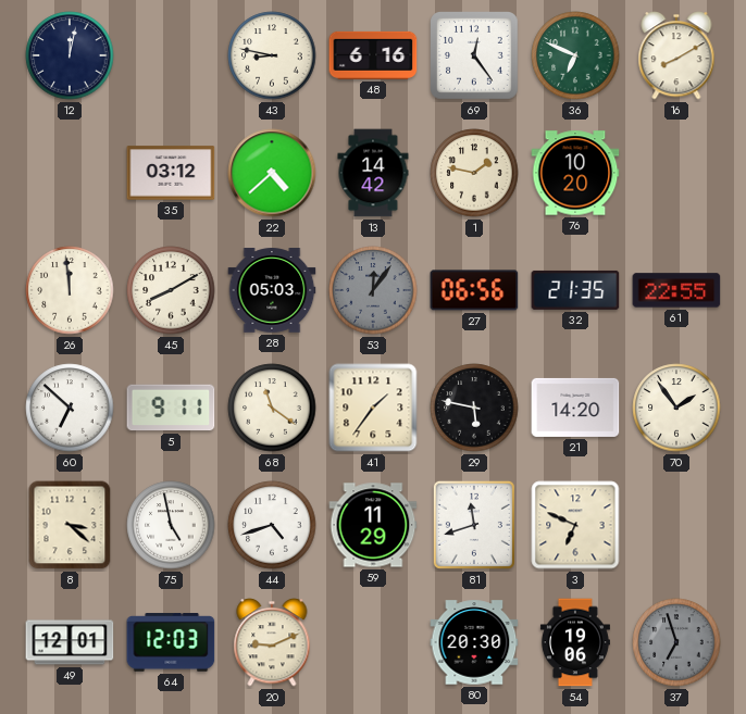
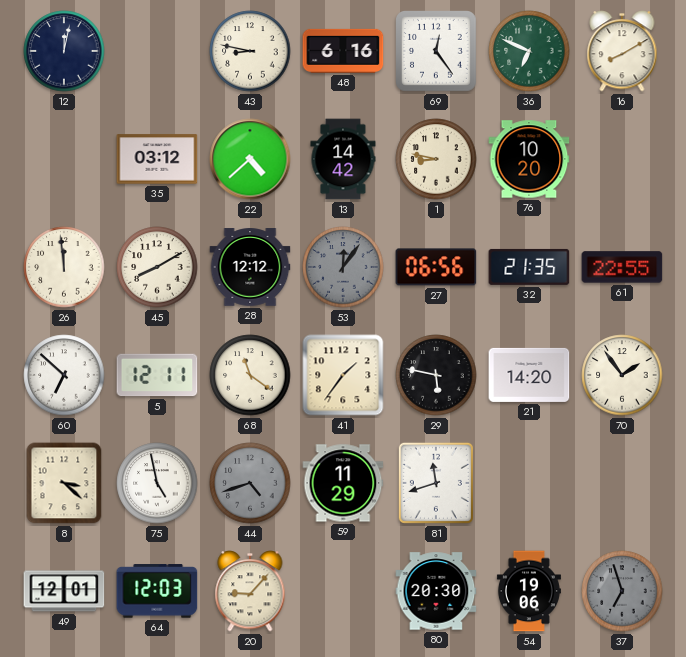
1: 1:47 -> 8:47 (436, 159)
28: 05:03 -> 12:12 (250, 267)
5: 9:11 -> 12:11 (157, 375)
44 dial: white -> grey (250, 483)
3: 6:49 -> none (575, 525)
20: 9:11 -> 9:07 (250, 591)
